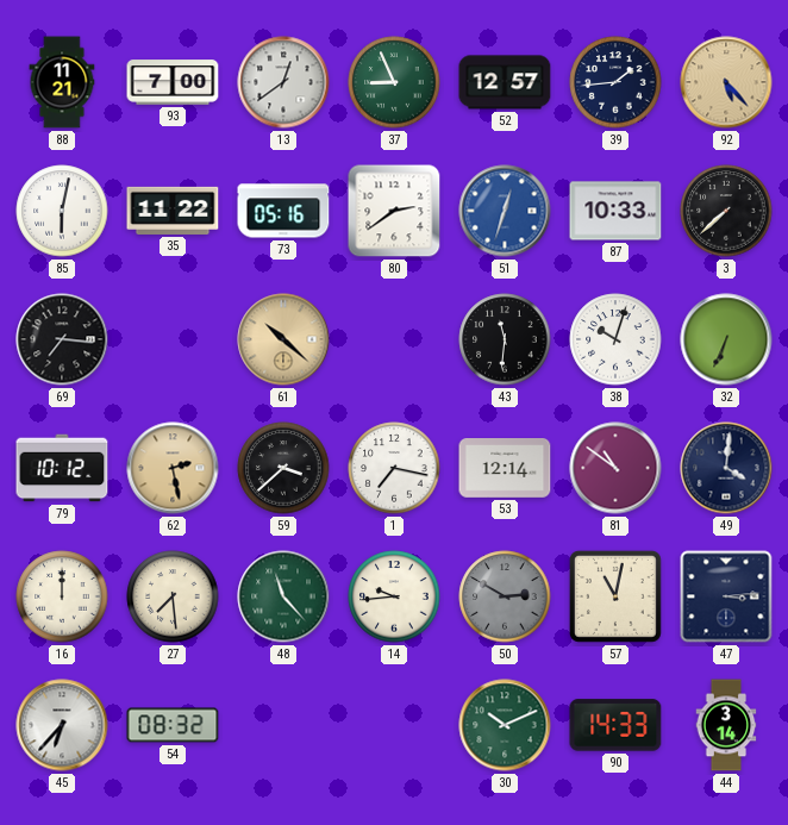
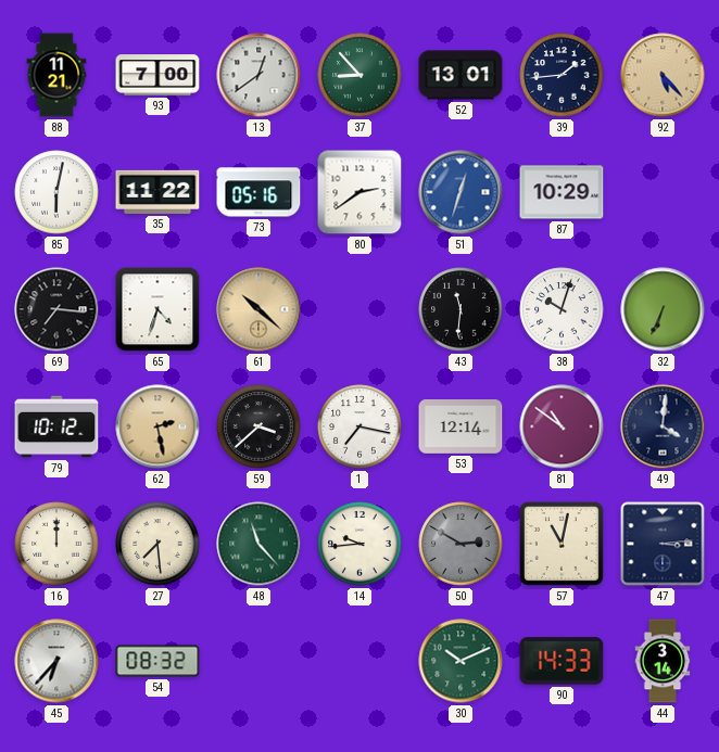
37: 8:56 -> 8:53 (359, 75)
52: 12:57 -> 13:01 (461, 75)
87: 10:33 -> 10:29 (562, 192)
3: 7:38 -> none (726, 211)
65: none -> 4:33 (157, 309)
